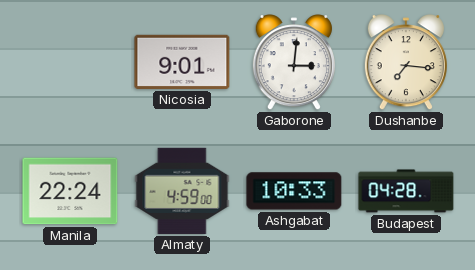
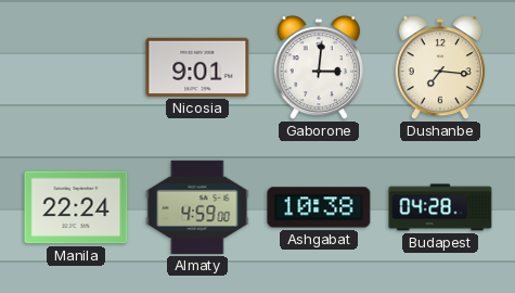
Ashgabat: 10:33 -> 10:38 (319, 207)
